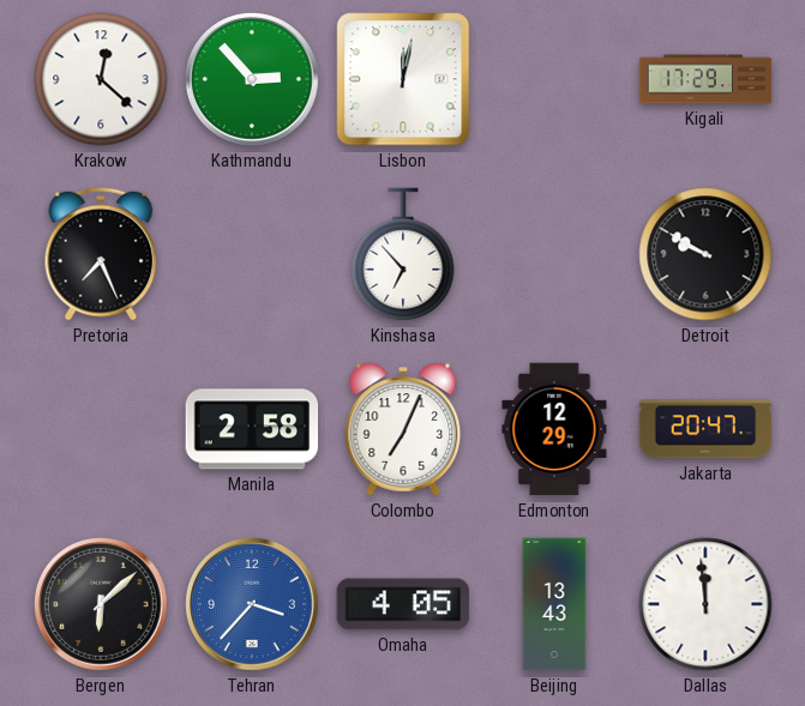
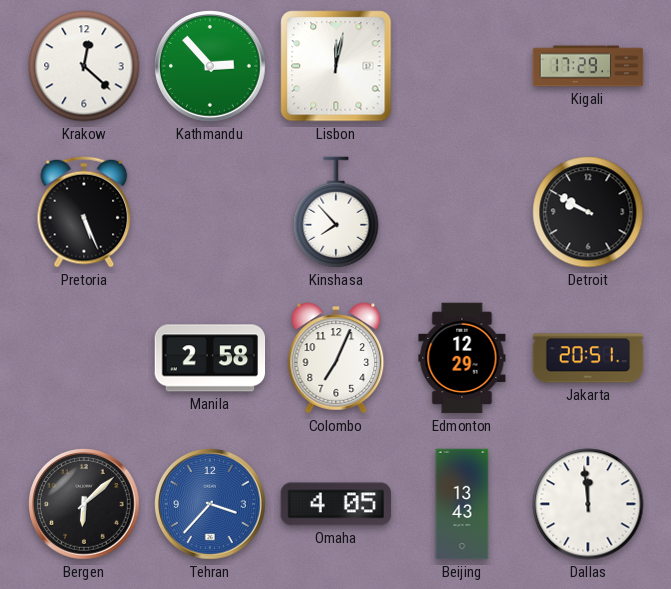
Pretoria: 7:26 -> 5:26 (84, 212)
Kinshasa: 6:53 -> 7:53 (336, 212)
Jakarta: 20:47 -> 20:51 (588, 358)
